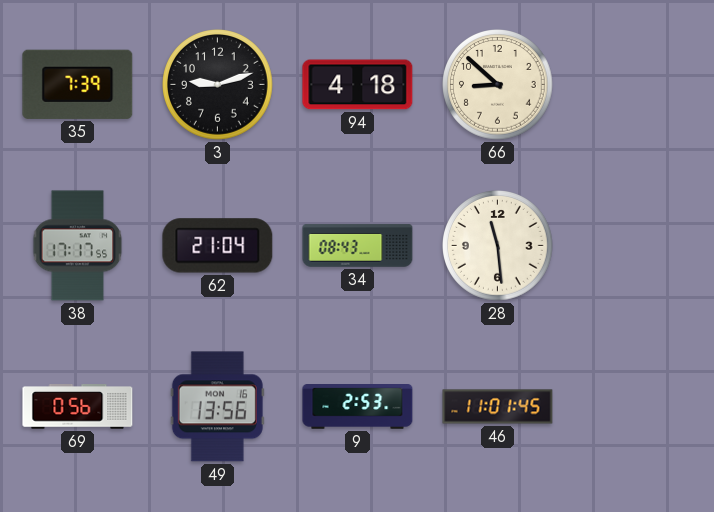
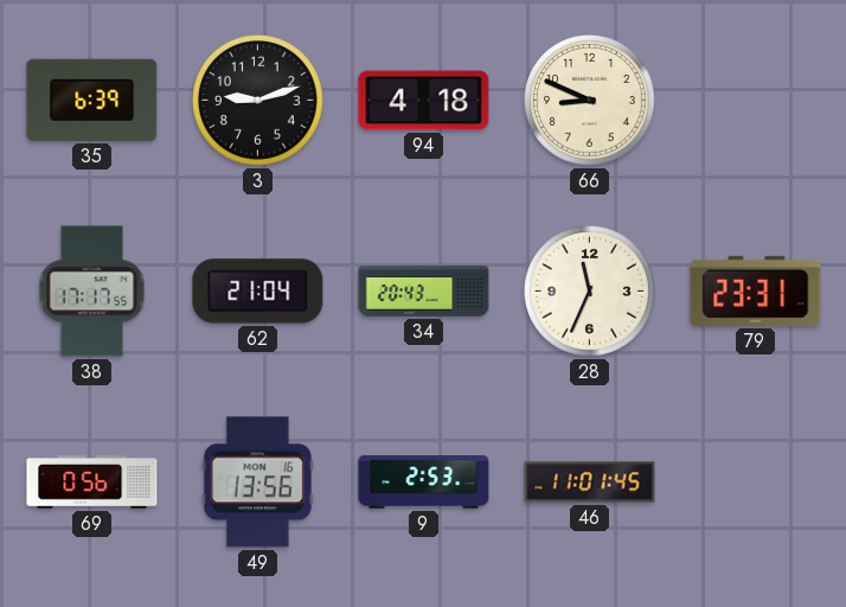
35: 7:39 -> 6:39 (92, 100)
66: 8:52 -> 8:49 (590, 101)
34: 08:43 -> 20:43 (424, 292)
28: 11:29 -> 11:34 (590, 292)
79: none -> 23:31 (756, 290)
